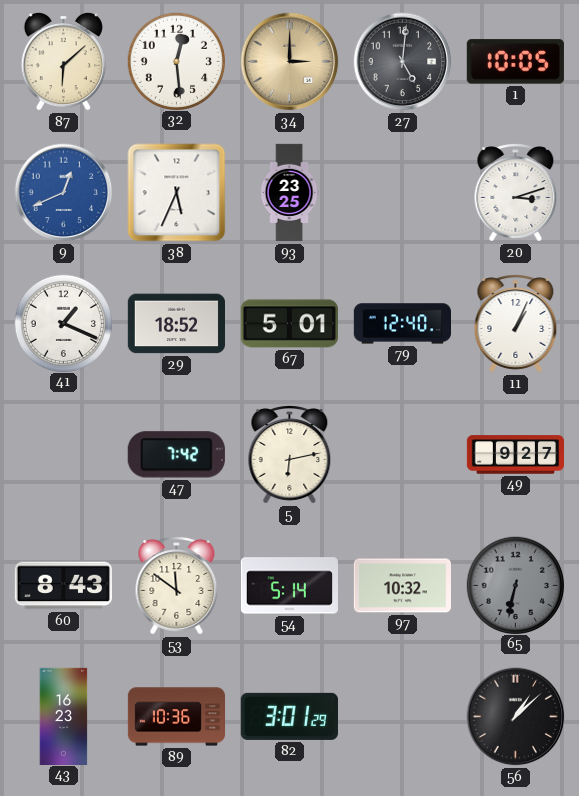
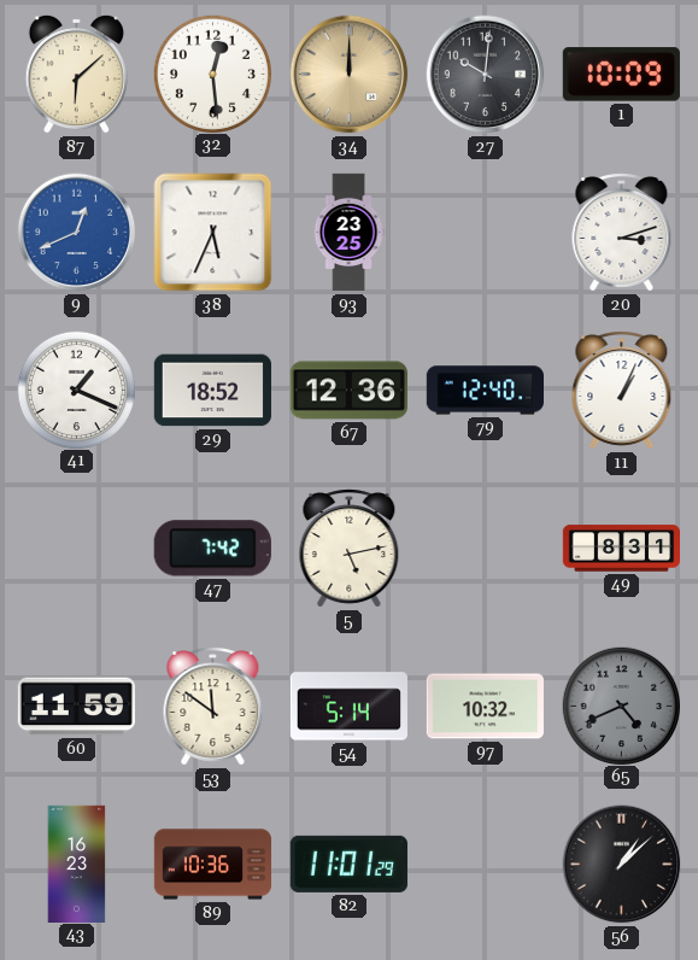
34: 3:00 -> 12:00 (350, 75)
27: 5:01 -> 10:01 (486, 75)
1: 10:05 -> 10:09 (621, 75)
67: 5:01 -> 12:36 (348, 391)
5: 6:13 -> 5:13 (350, 549)
49: 9:27 -> 8:31 (621, 549)
60: 8:43 -> 11:59 (76, 707)
65: 6:32 -> 4:41 (621, 706)
82: 3:01 -> 11:01 (348, 864)
